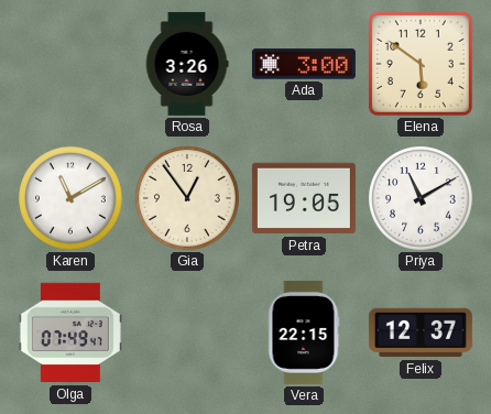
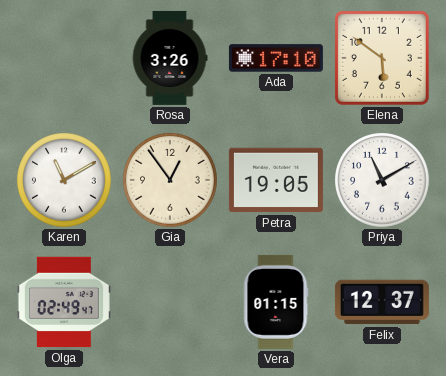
Ada: 3:00 -> 17:10 (276, 58)
Olga: 07:49 -> 02:49 (64, 302)
Vera: 22:15 -> 01:15 (276, 302)
